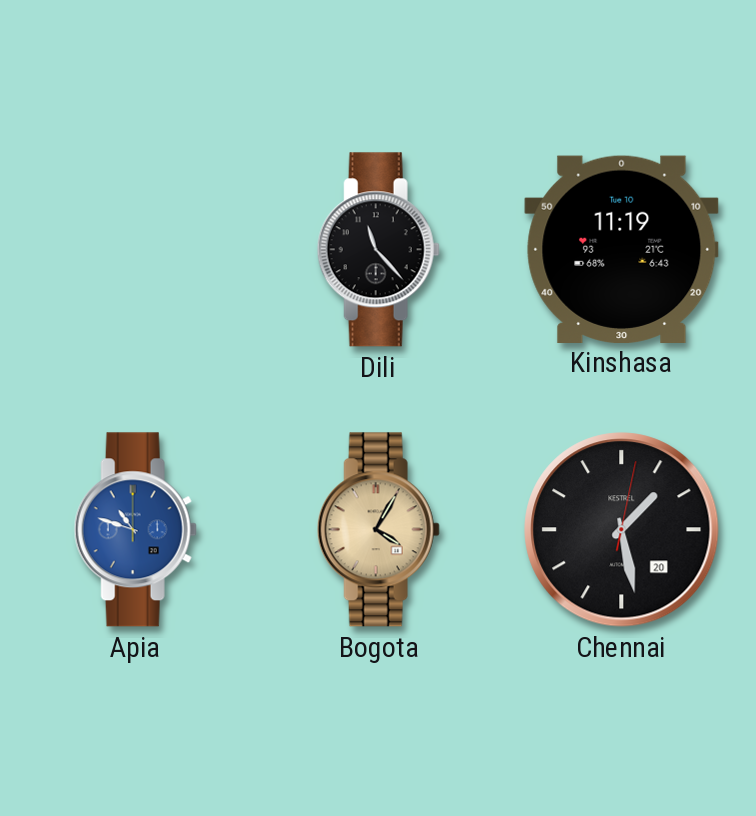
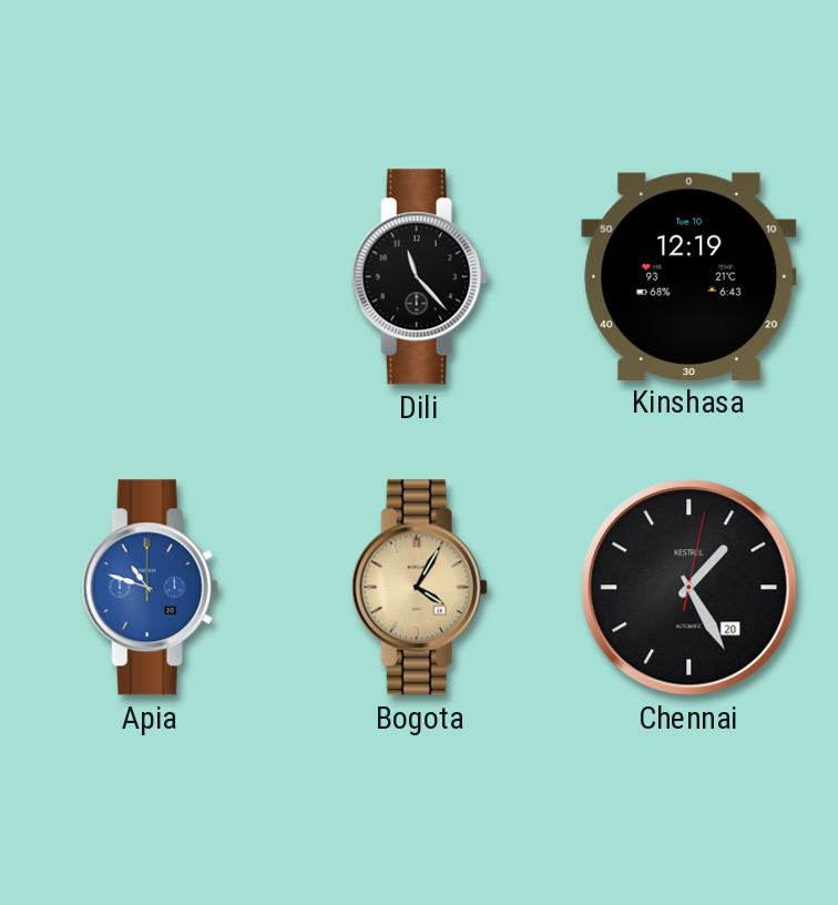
Kinshasa: 11:19 -> 12:19 (689, 276)
Chennai: 1:28 -> 1:25 (689, 588)
